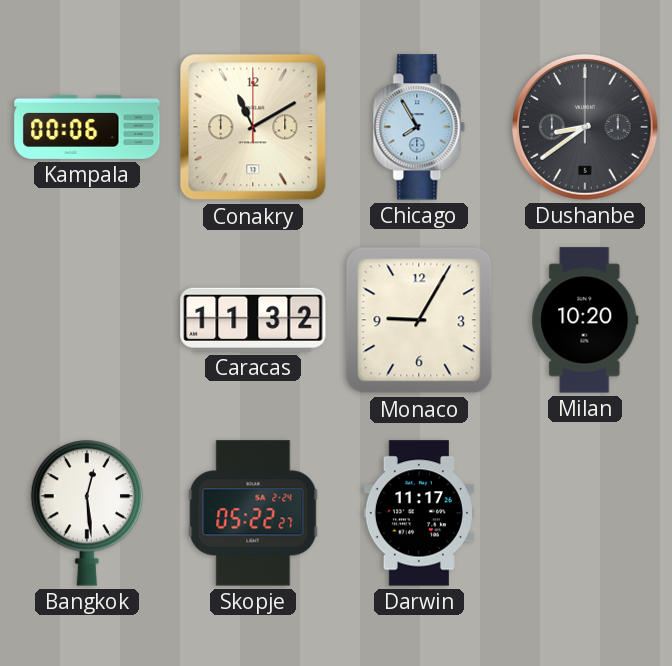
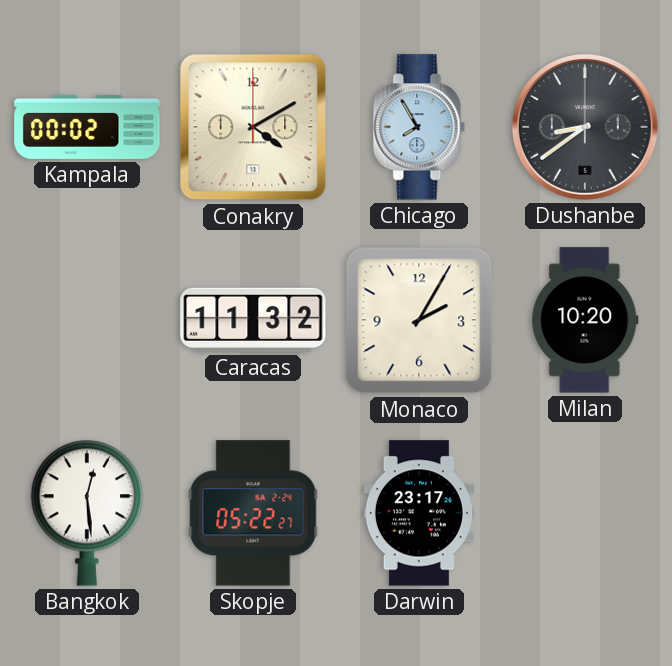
Kampala: 00:06 -> 00:02 (87, 127)
Conakry: 11:10 -> 4:10 (253, 127)
Monaco: 9:05 -> 2:05 (419, 320)
Darwin: 11:17 -> 23:17 (419, 513)
